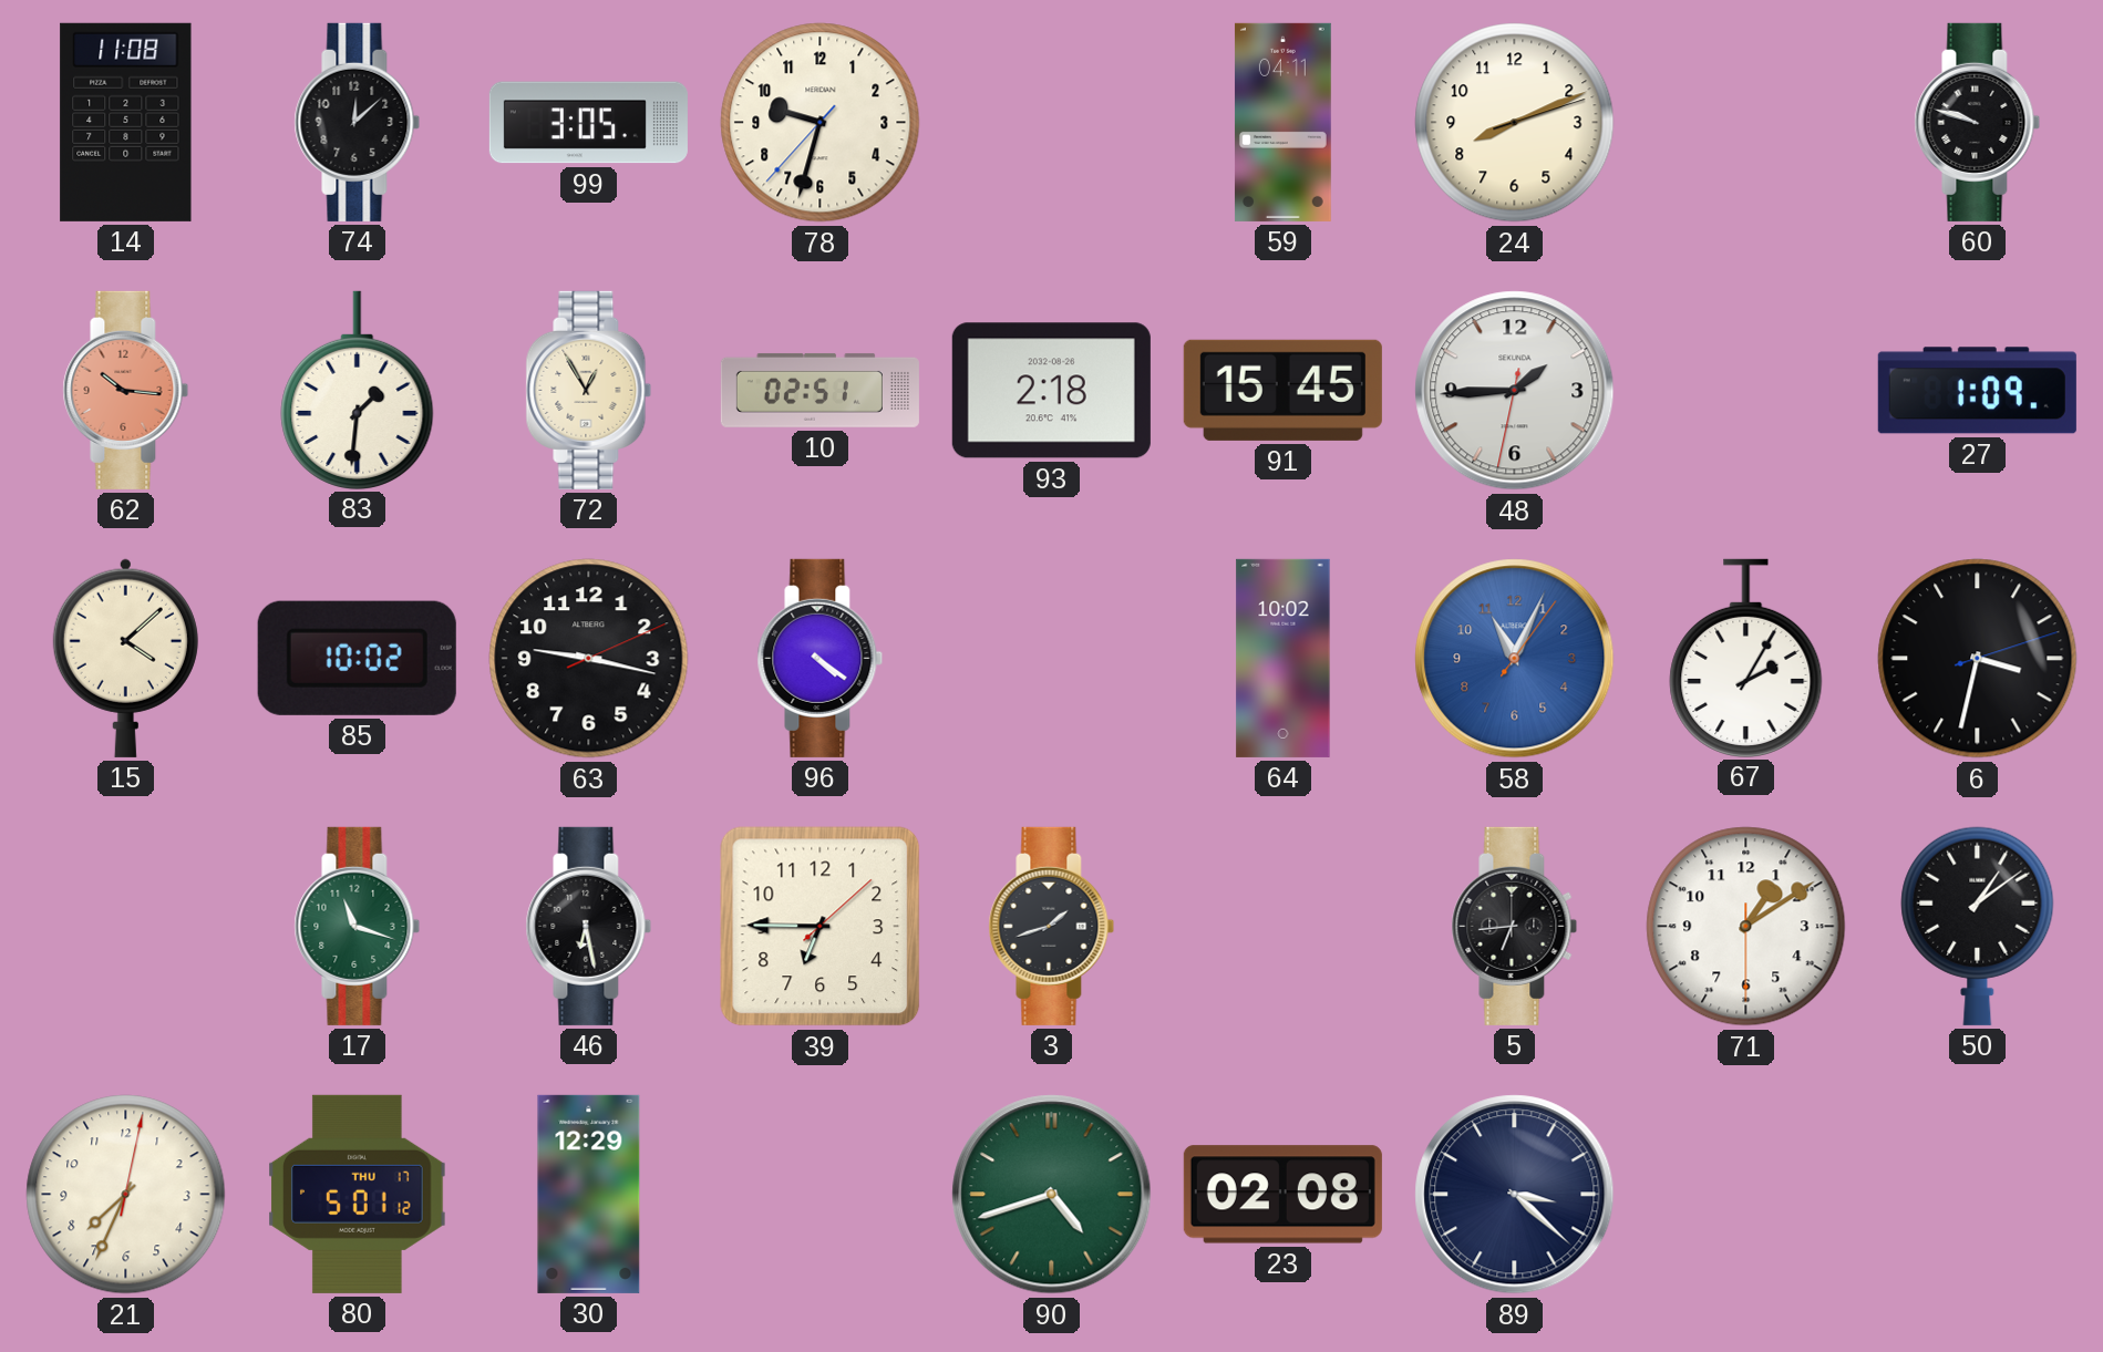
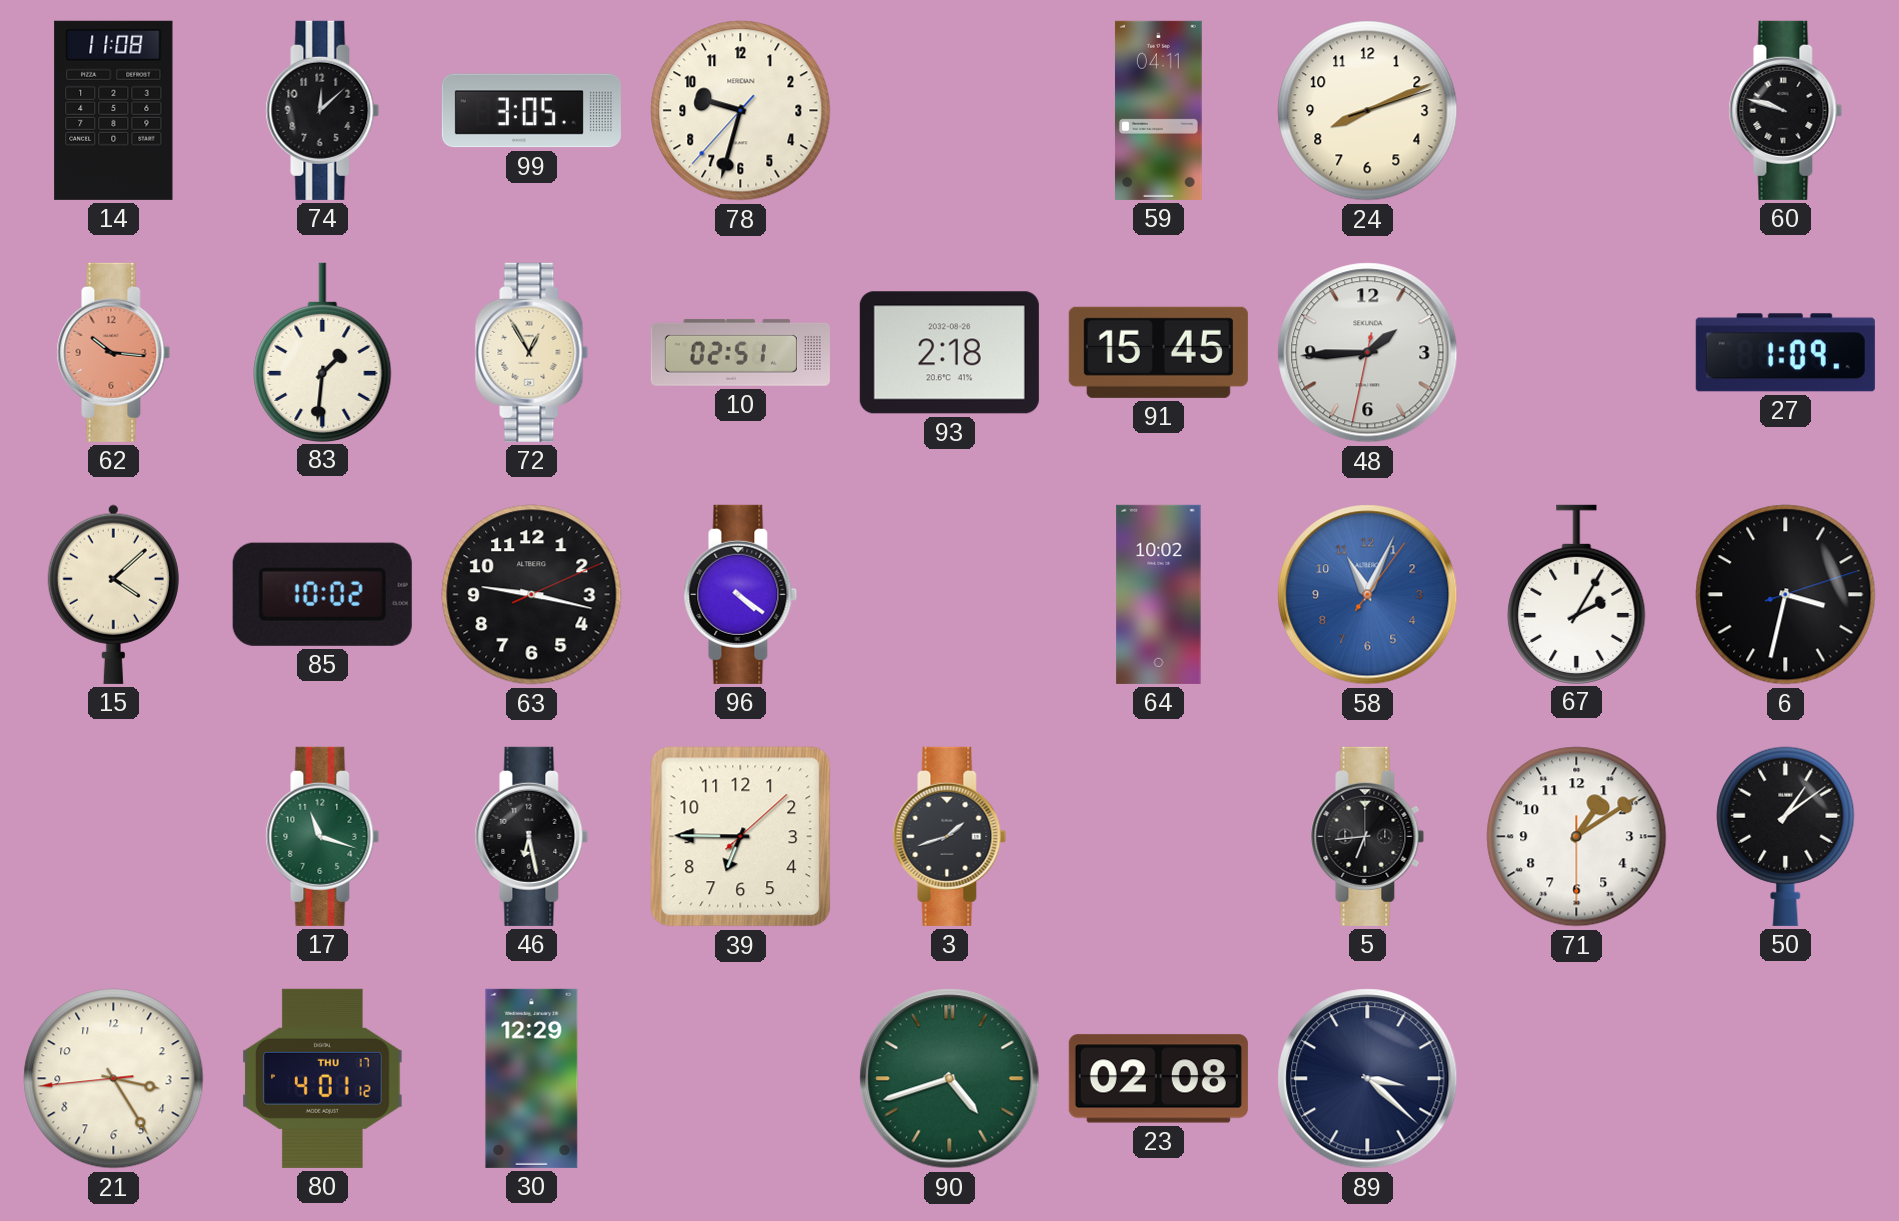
21: 7:34 -> 3:24 (114, 1079)
80: 5:01 -> 4:01 (323, 1078)
